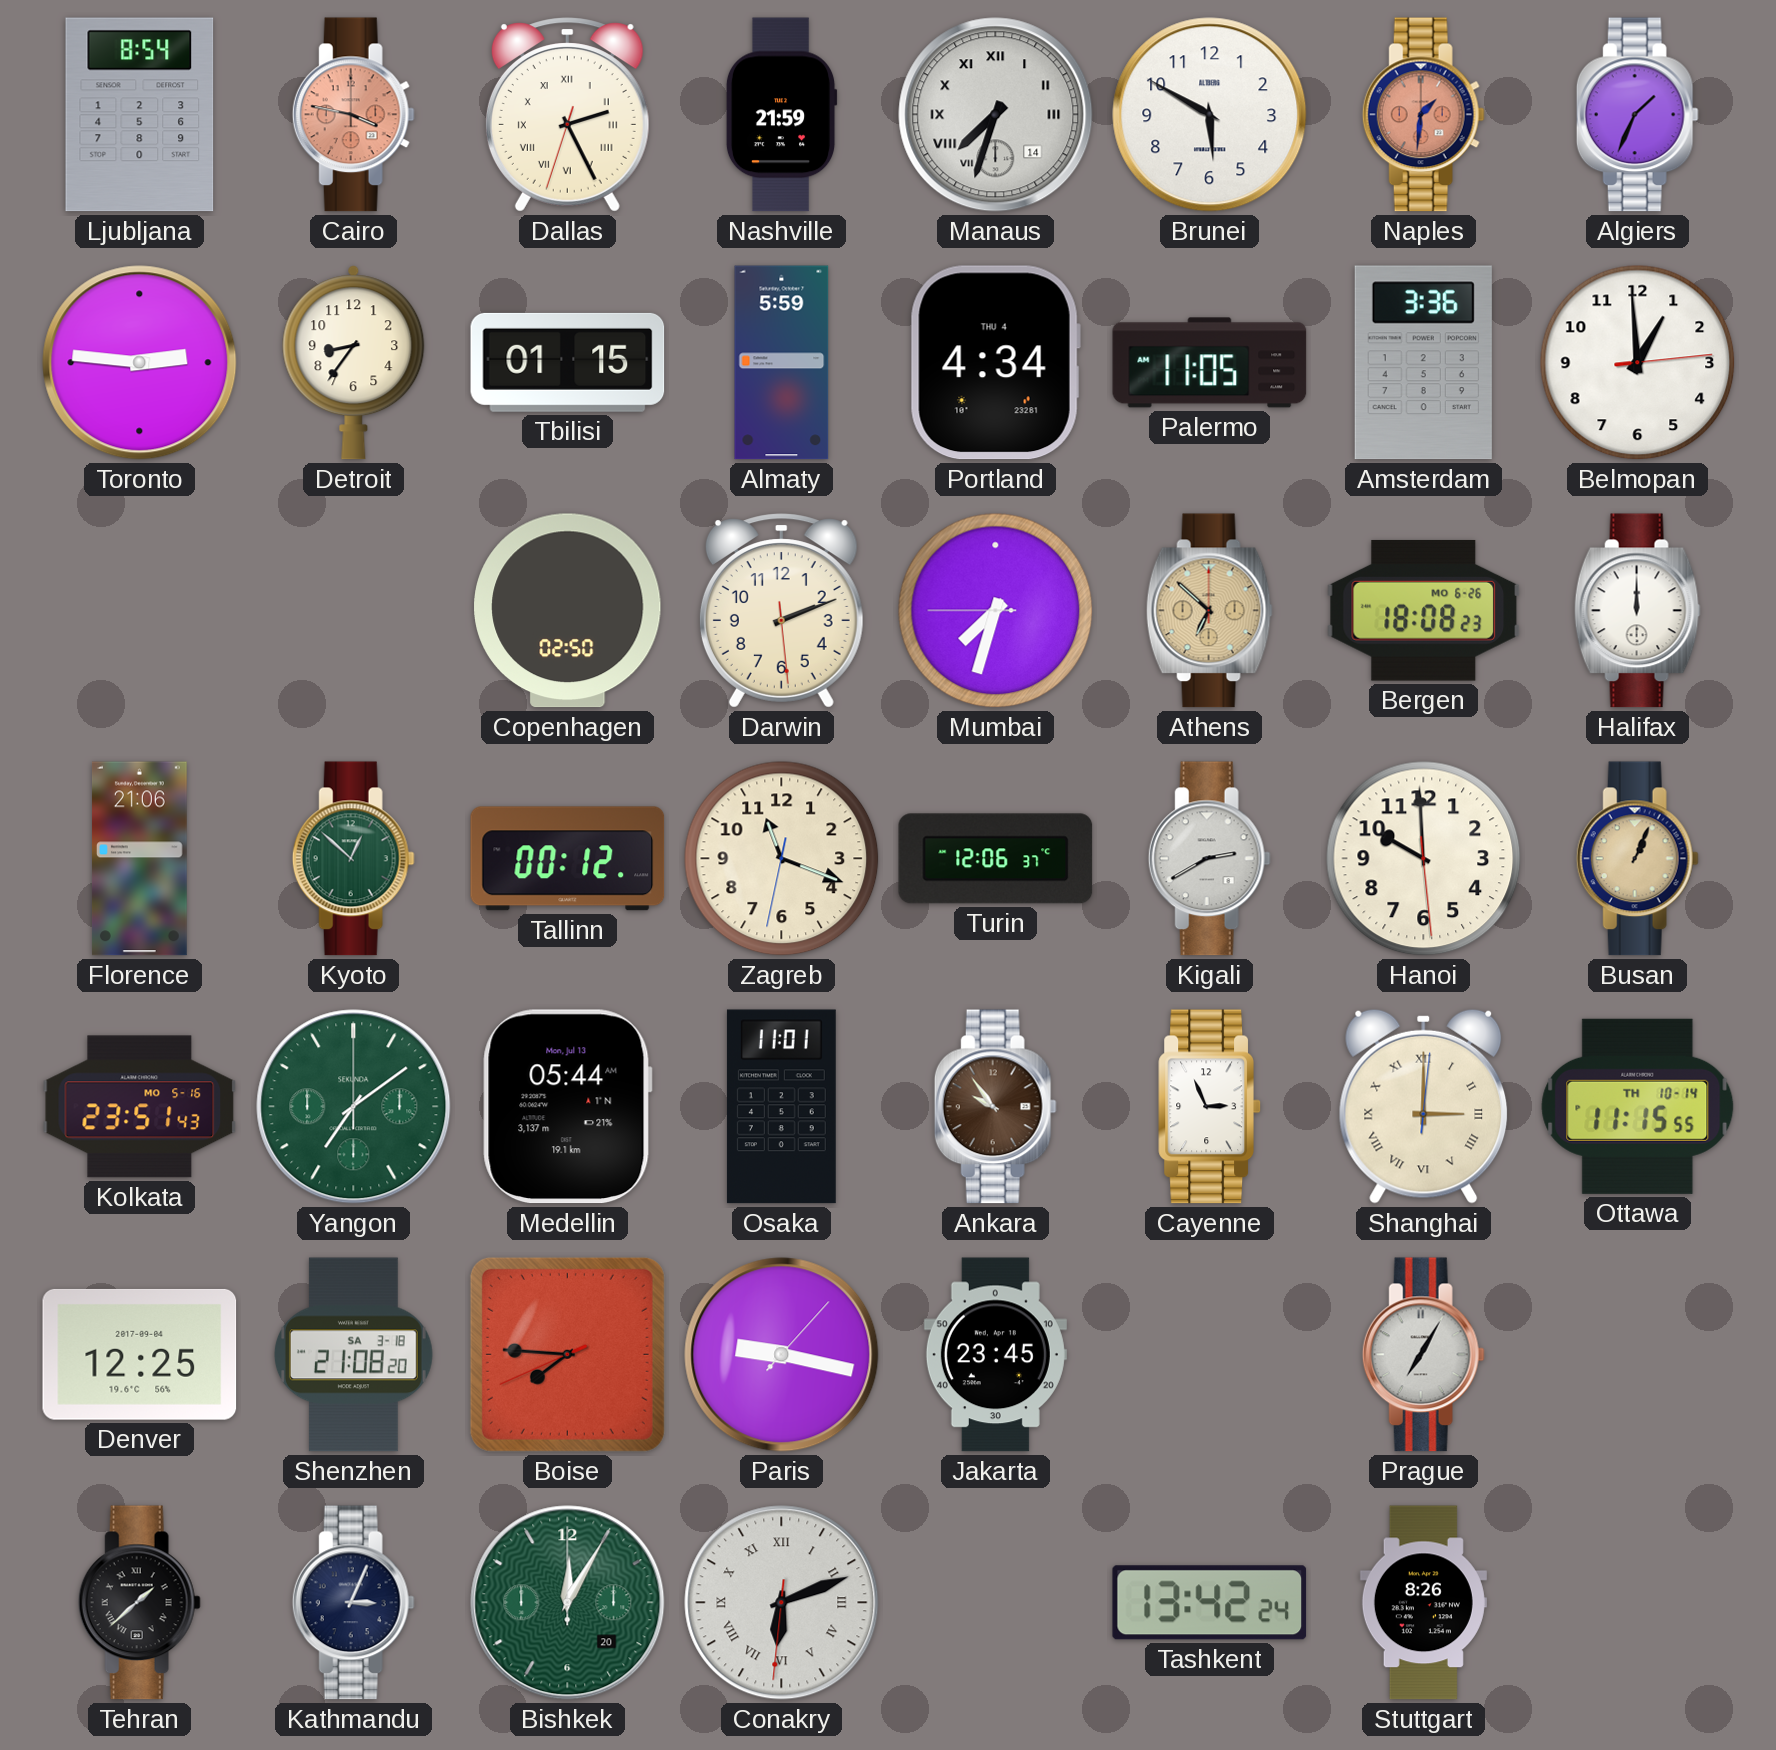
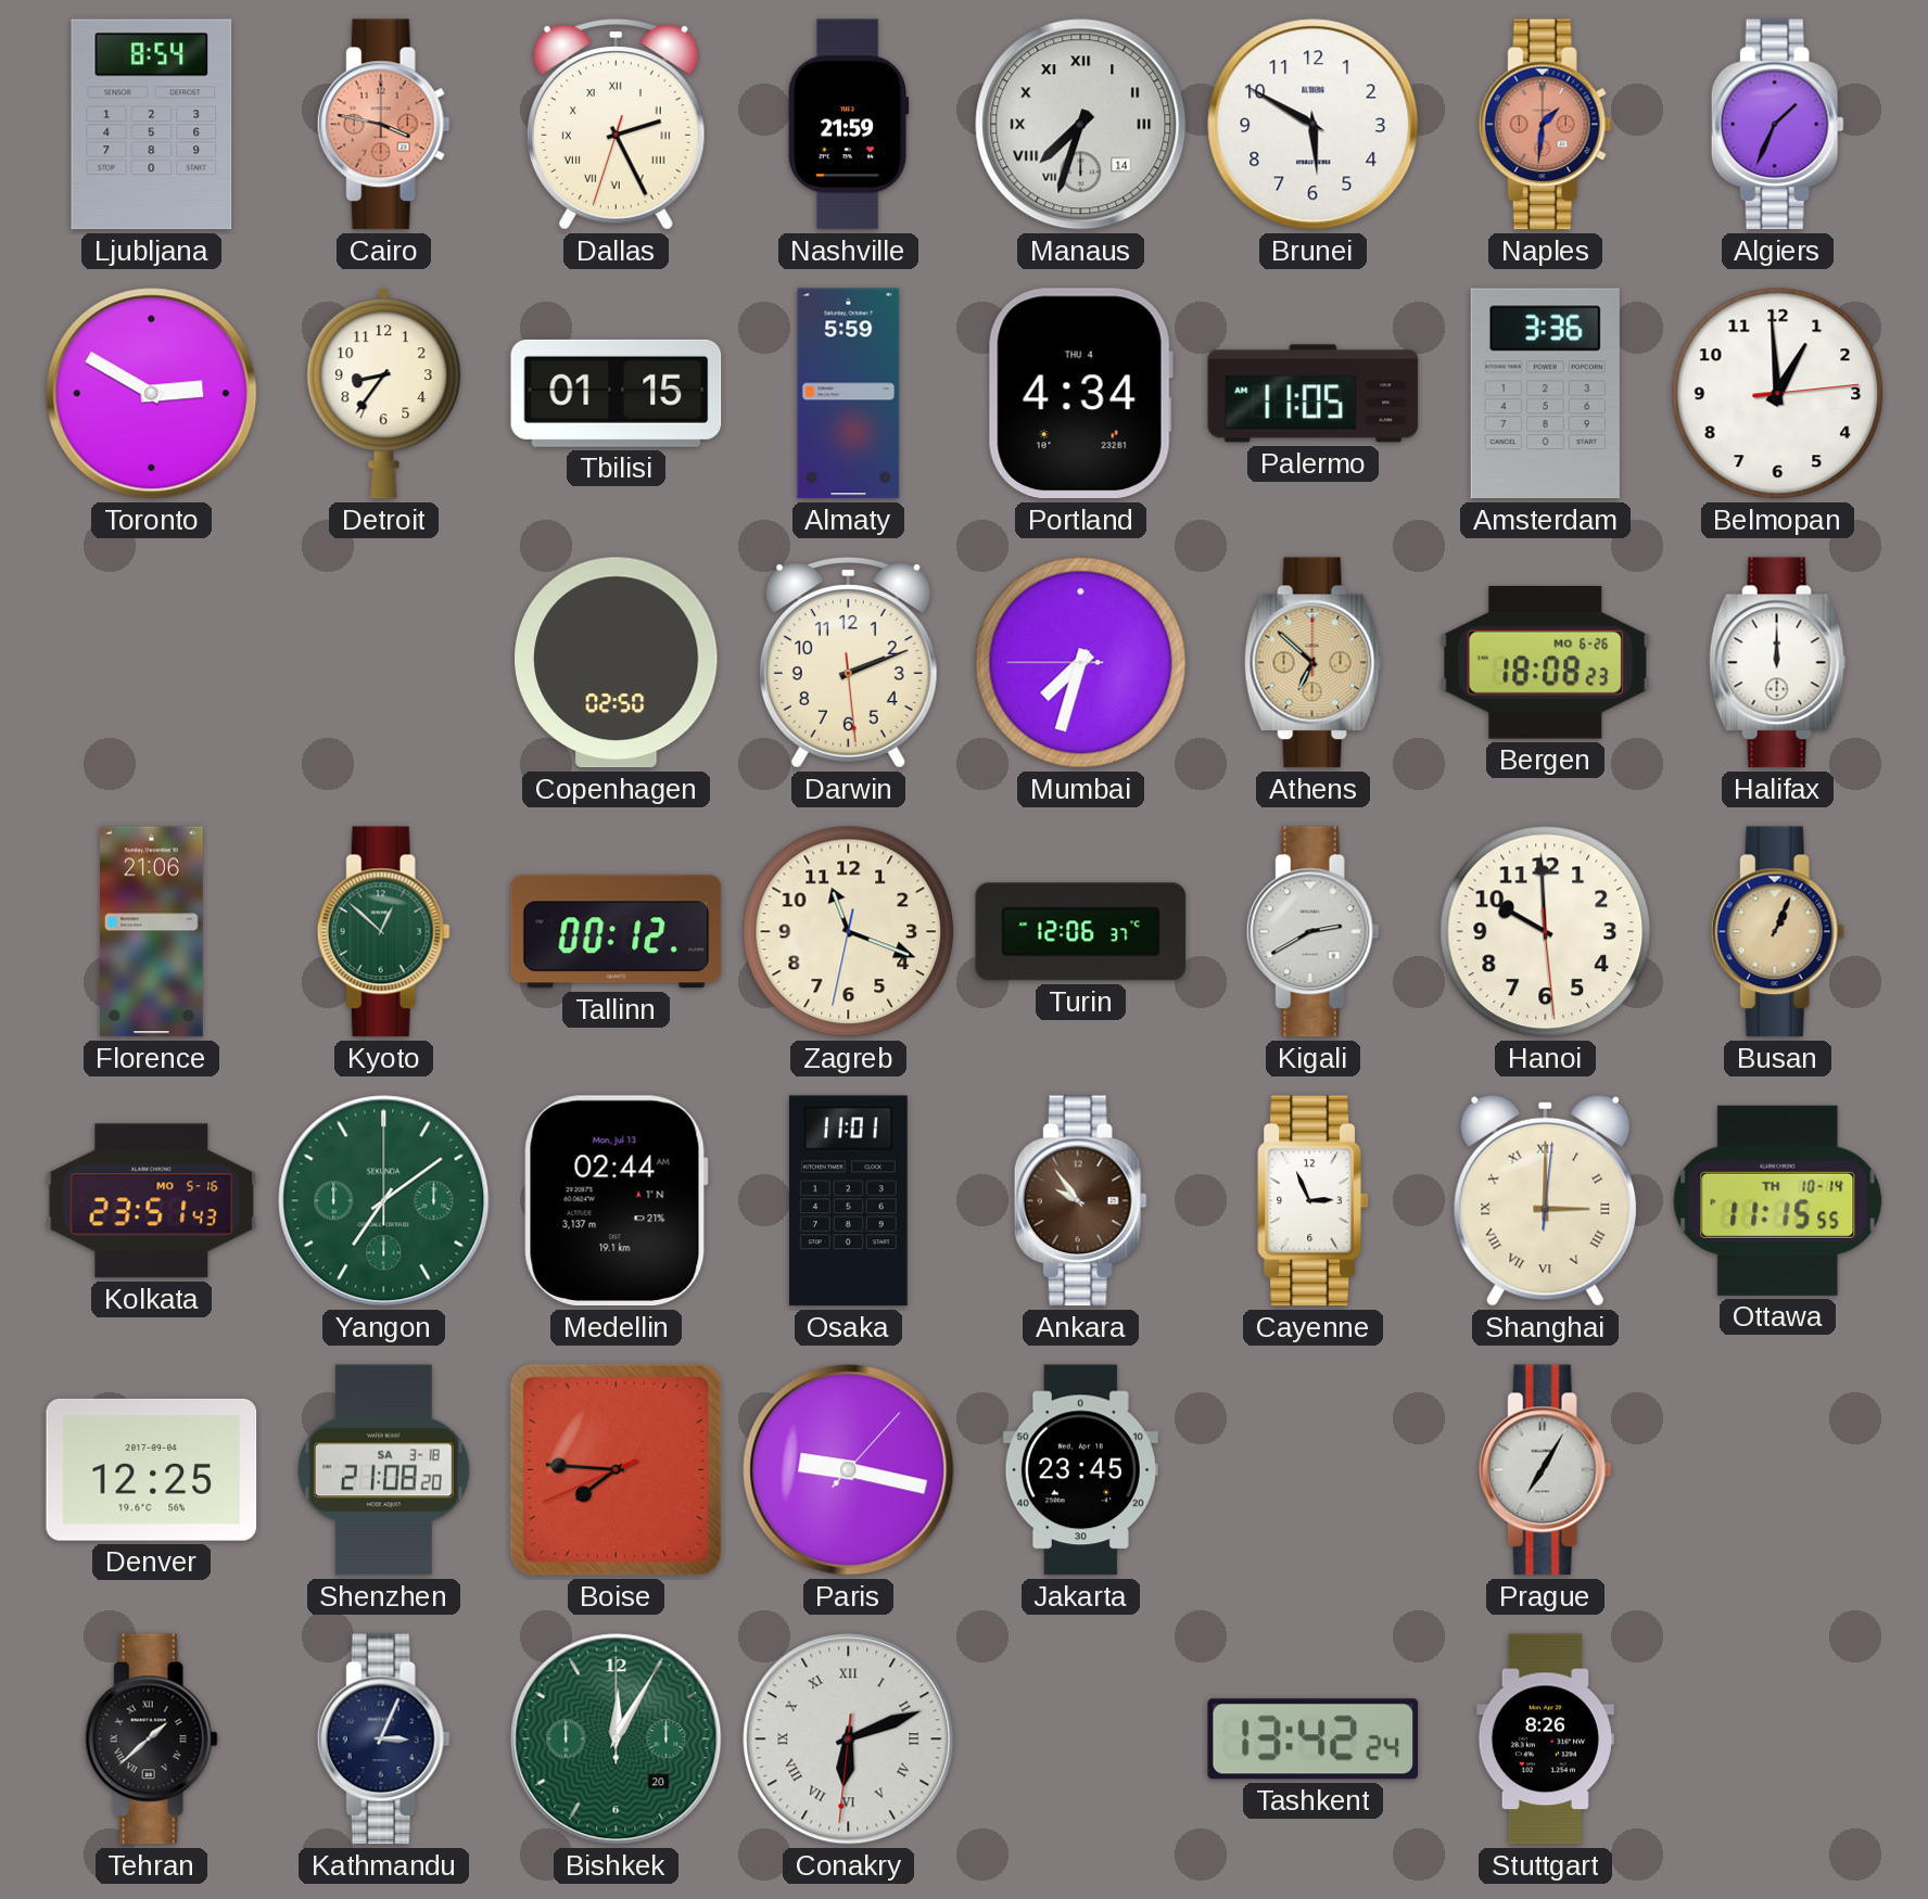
Toronto: 2:46 -> 2:50 (152, 394)
Medellin: 05:44 -> 02:44 (616, 1201)
